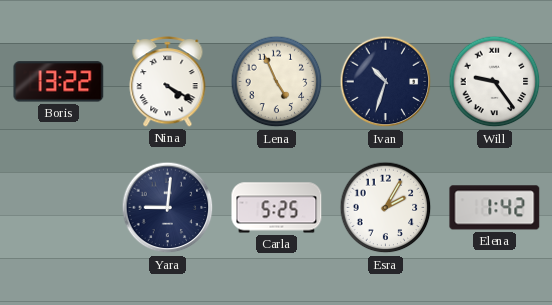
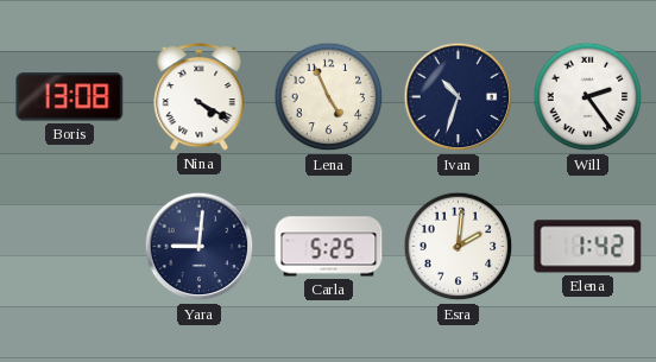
Boris: 13:22 -> 13:08 (70, 97)
Will: 9:24 -> 2:24 (588, 97)
Esra: 2:05 -> 2:01 (459, 247)
